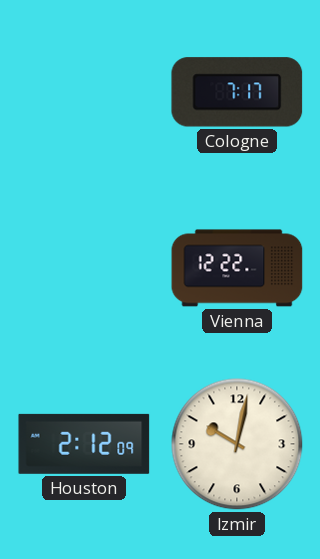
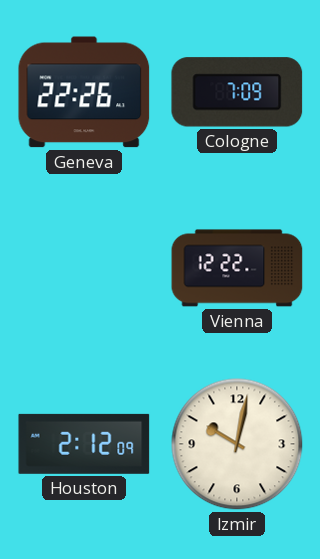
Geneva: none -> 22:26 (84, 92)
Cologne: 7:17 -> 7:09 (237, 92)
